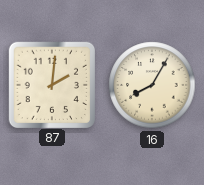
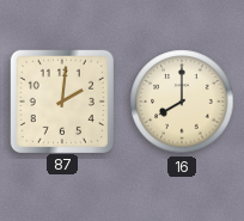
16: 8:05 -> 8:00 (182, 102)
